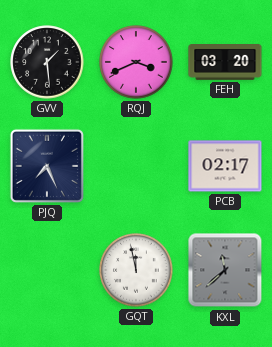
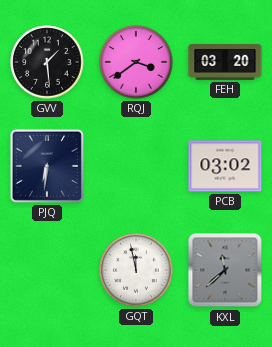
RQJ: 3:41 -> 3:39 (136, 62)
PJQ: 7:26 -> 6:31 (47, 166)
PCB: 02:17 -> 03:02 (225, 166)
